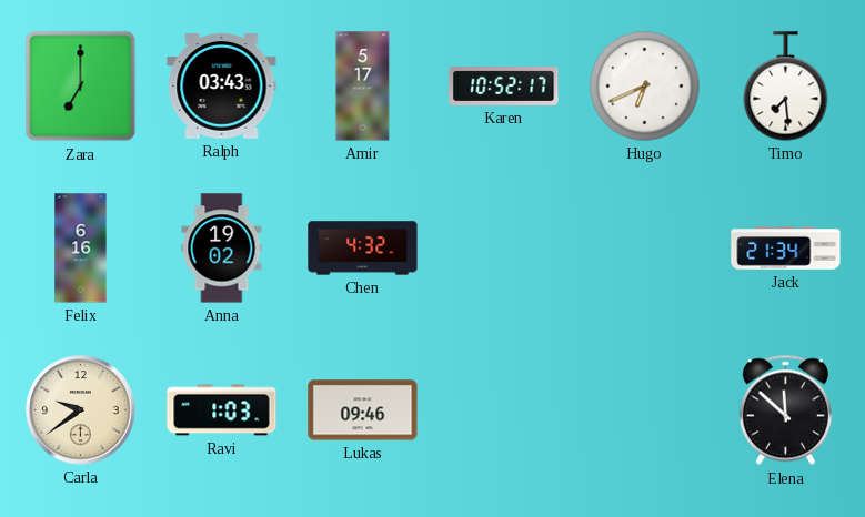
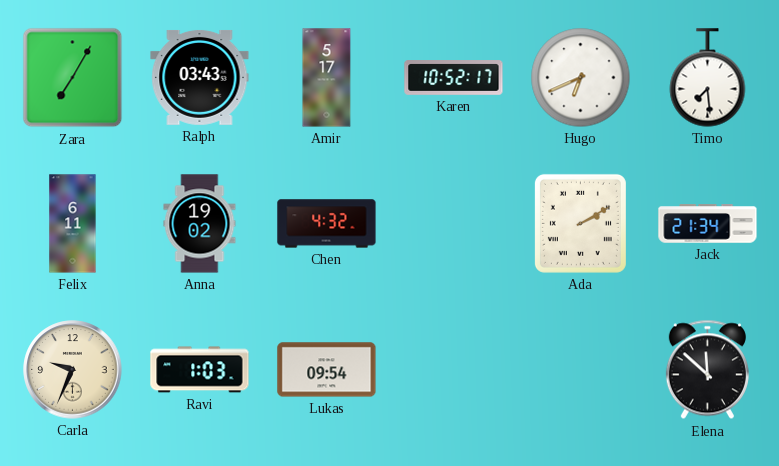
Zara: 7:00 -> 7:05 (73, 78)
Felix: 6:16 -> 6:11 (73, 224)
Ada: none -> 2:10 (580, 223)
Carla: 9:39 -> 9:34 (73, 370)
Lukas: 09:46 -> 09:54 (327, 370)
